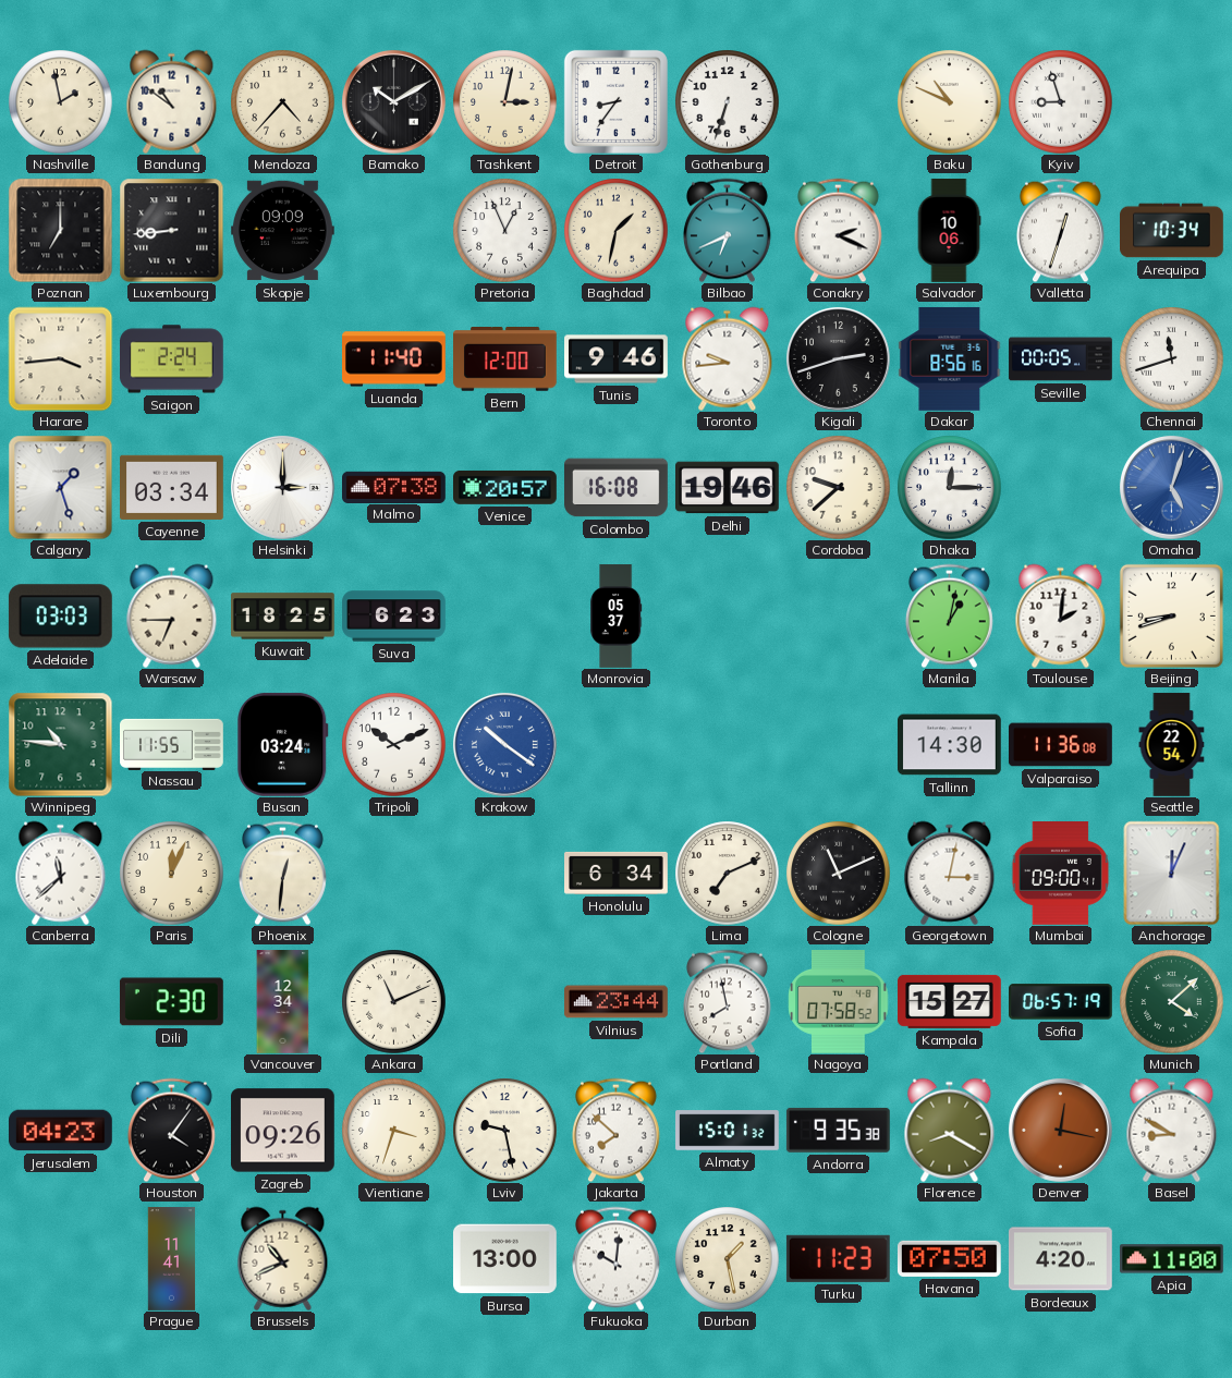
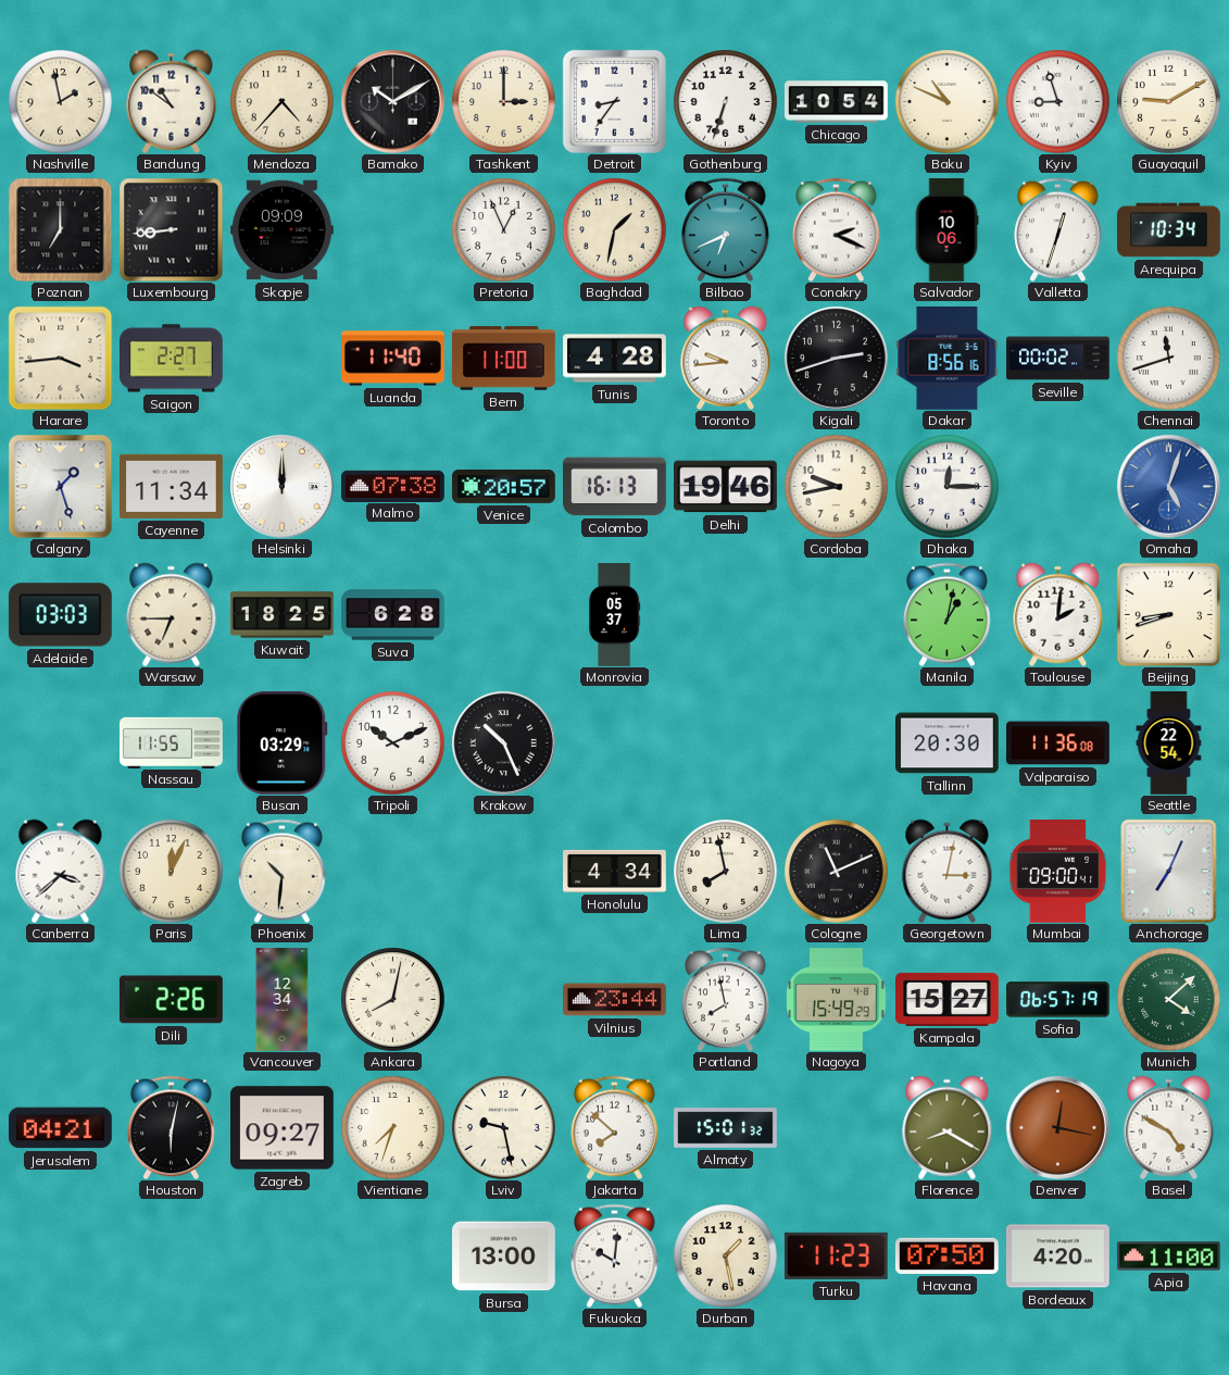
Tashkent: 3:02 -> 3:00 (503, 101)
Chicago: none -> 10:54 (837, 102)
Guayaquil: none -> 9:10 (1168, 101)
Saigon: 2:24 -> 2:27 (172, 359)
Bern: 12:00 -> 11:00 (504, 359)
Tunis: 9:46 -> 4:28 (615, 359)
Seville: 00:05 -> 00:02 (1058, 359)
Cayenne: 03:34 -> 11:34 (172, 486)
Helsinki: 3:00 -> 12:00 (281, 486)
Colombo: 16:08 -> 16:13 (615, 487)
Cordoba: 9:38 -> 9:43 (836, 486)
Suva: 6:23 -> 6:28 (393, 615)
Winnipeg: 10:46 -> none (60, 744)
Busan: 03:24 -> 03:29 (283, 742)
Krakow: 10:21 -> 10:26 (503, 742)
Krakow dial: blue -> black (503, 742)
Tallinn: 14:30 -> 20:30 (948, 743)
Canberra: 11:38 -> 3:38 (61, 871)
Phoenix: 12:31 -> 10:31 (281, 871)
Honolulu: 6:34 -> 4:34 (615, 871)
Lima: 7:11 -> 7:58 (725, 871)
Anchorage: 12:04 -> 7:04 (1169, 871)
Dili: 2:30 -> 2:26 (172, 1000)
Ankara: 11:11 -> 8:02 (392, 999)
Nagoya: 07:58 -> 15:49 (837, 1000)
Jerusalem: 04:23 -> 04:21 (60, 1128)
Houston: 4:06 -> 6:02 (171, 1127)
Zagreb: 09:26 -> 09:27 (283, 1128)
Vientiane: 3:33 -> 7:33 (392, 1127)
Andorra: 9:35 -> none (838, 1130)
Basel: 8:50 -> 4:50 (1169, 1127)
Prague: 11:41 -> none (172, 1259)
Brussels: 10:41 -> none (283, 1258)
